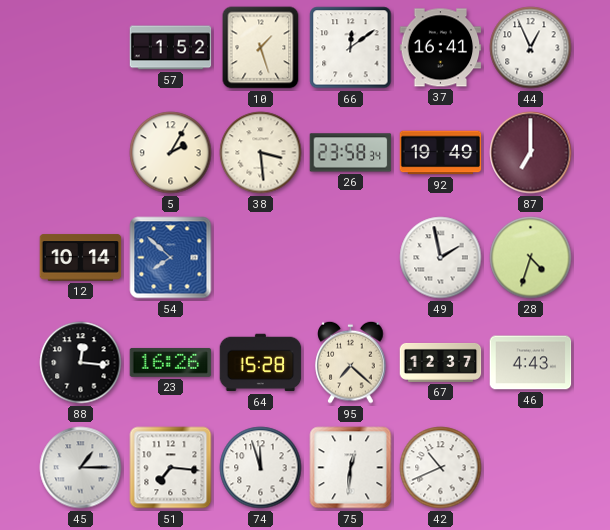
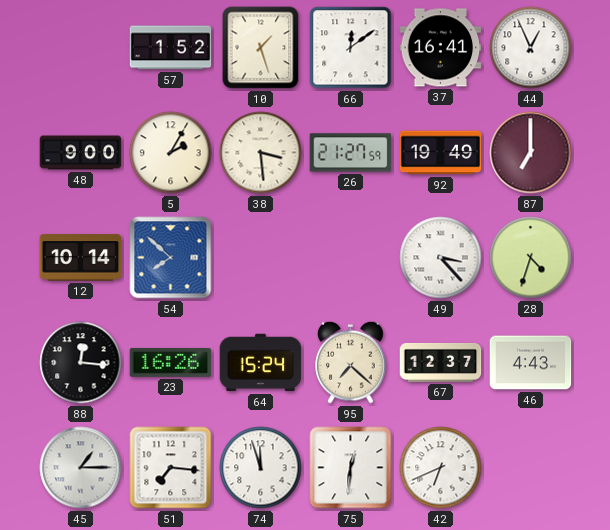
48: none -> 9:00 (81, 153)
26: 23:58 -> 21:27 (351, 153)
49: 1:58 -> 3:23 (441, 258)
64: 15:28 -> 15:24 (261, 363)
42: 10:41 -> 6:41 (441, 468)
